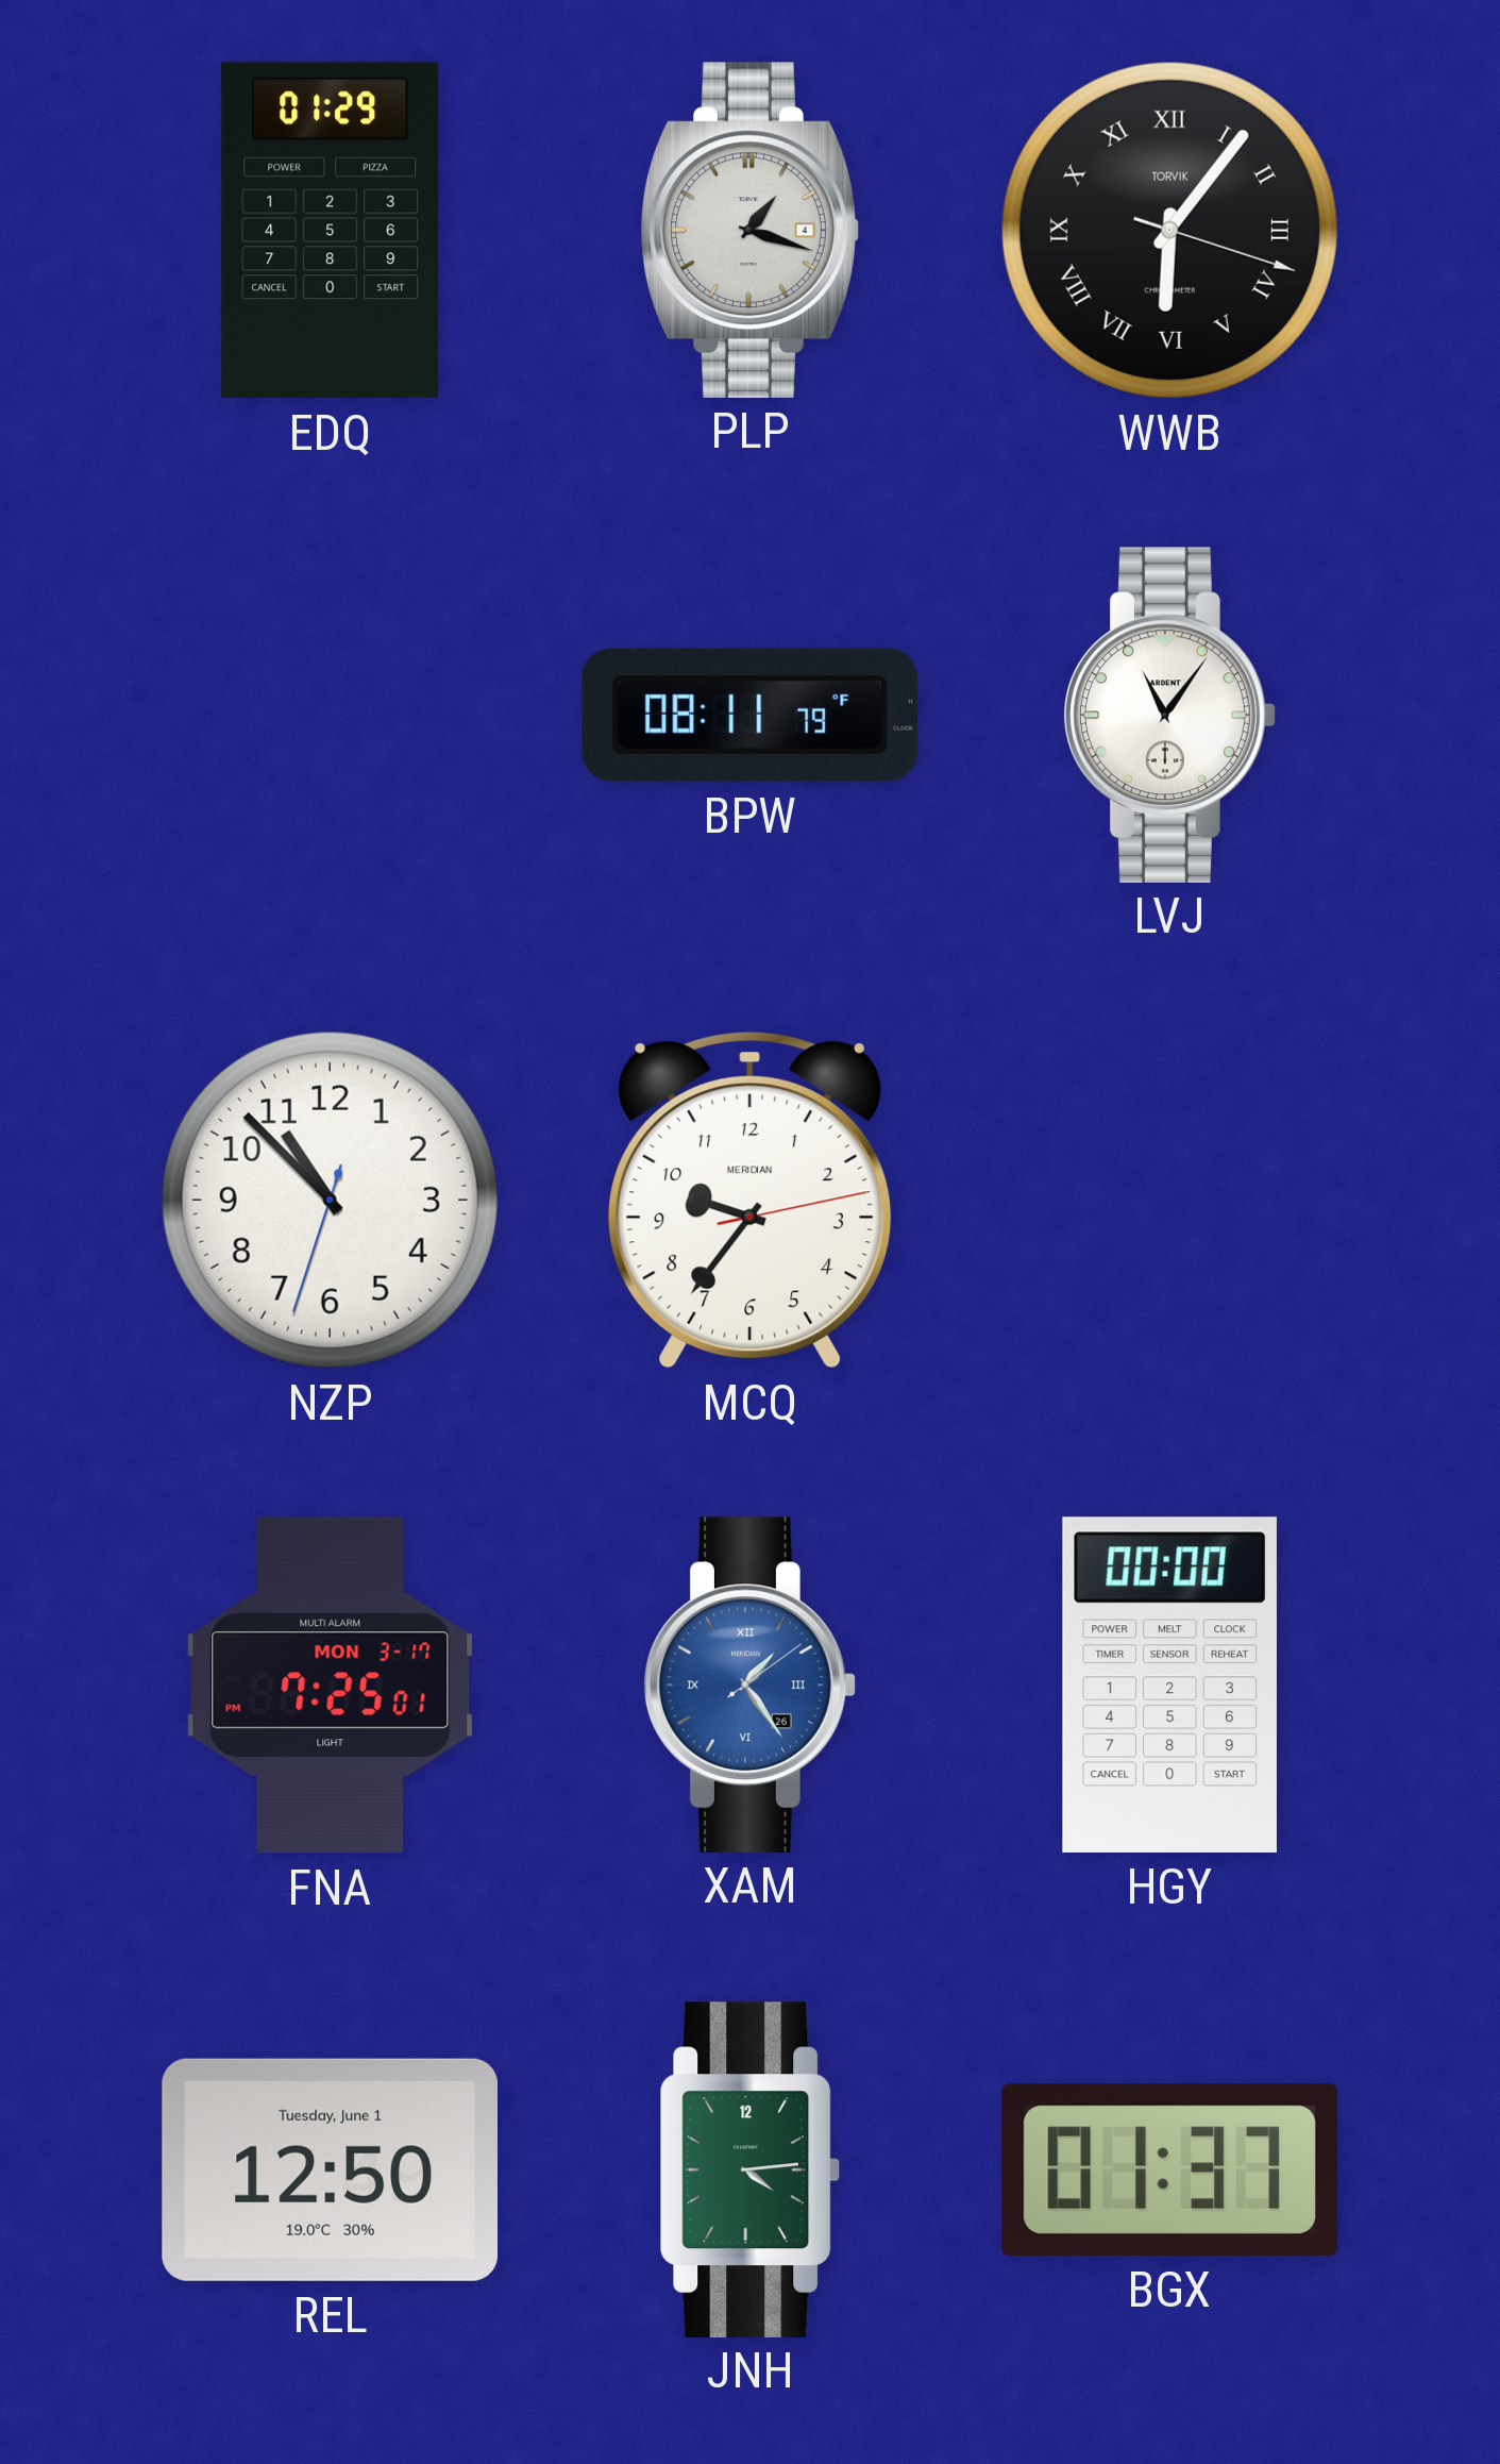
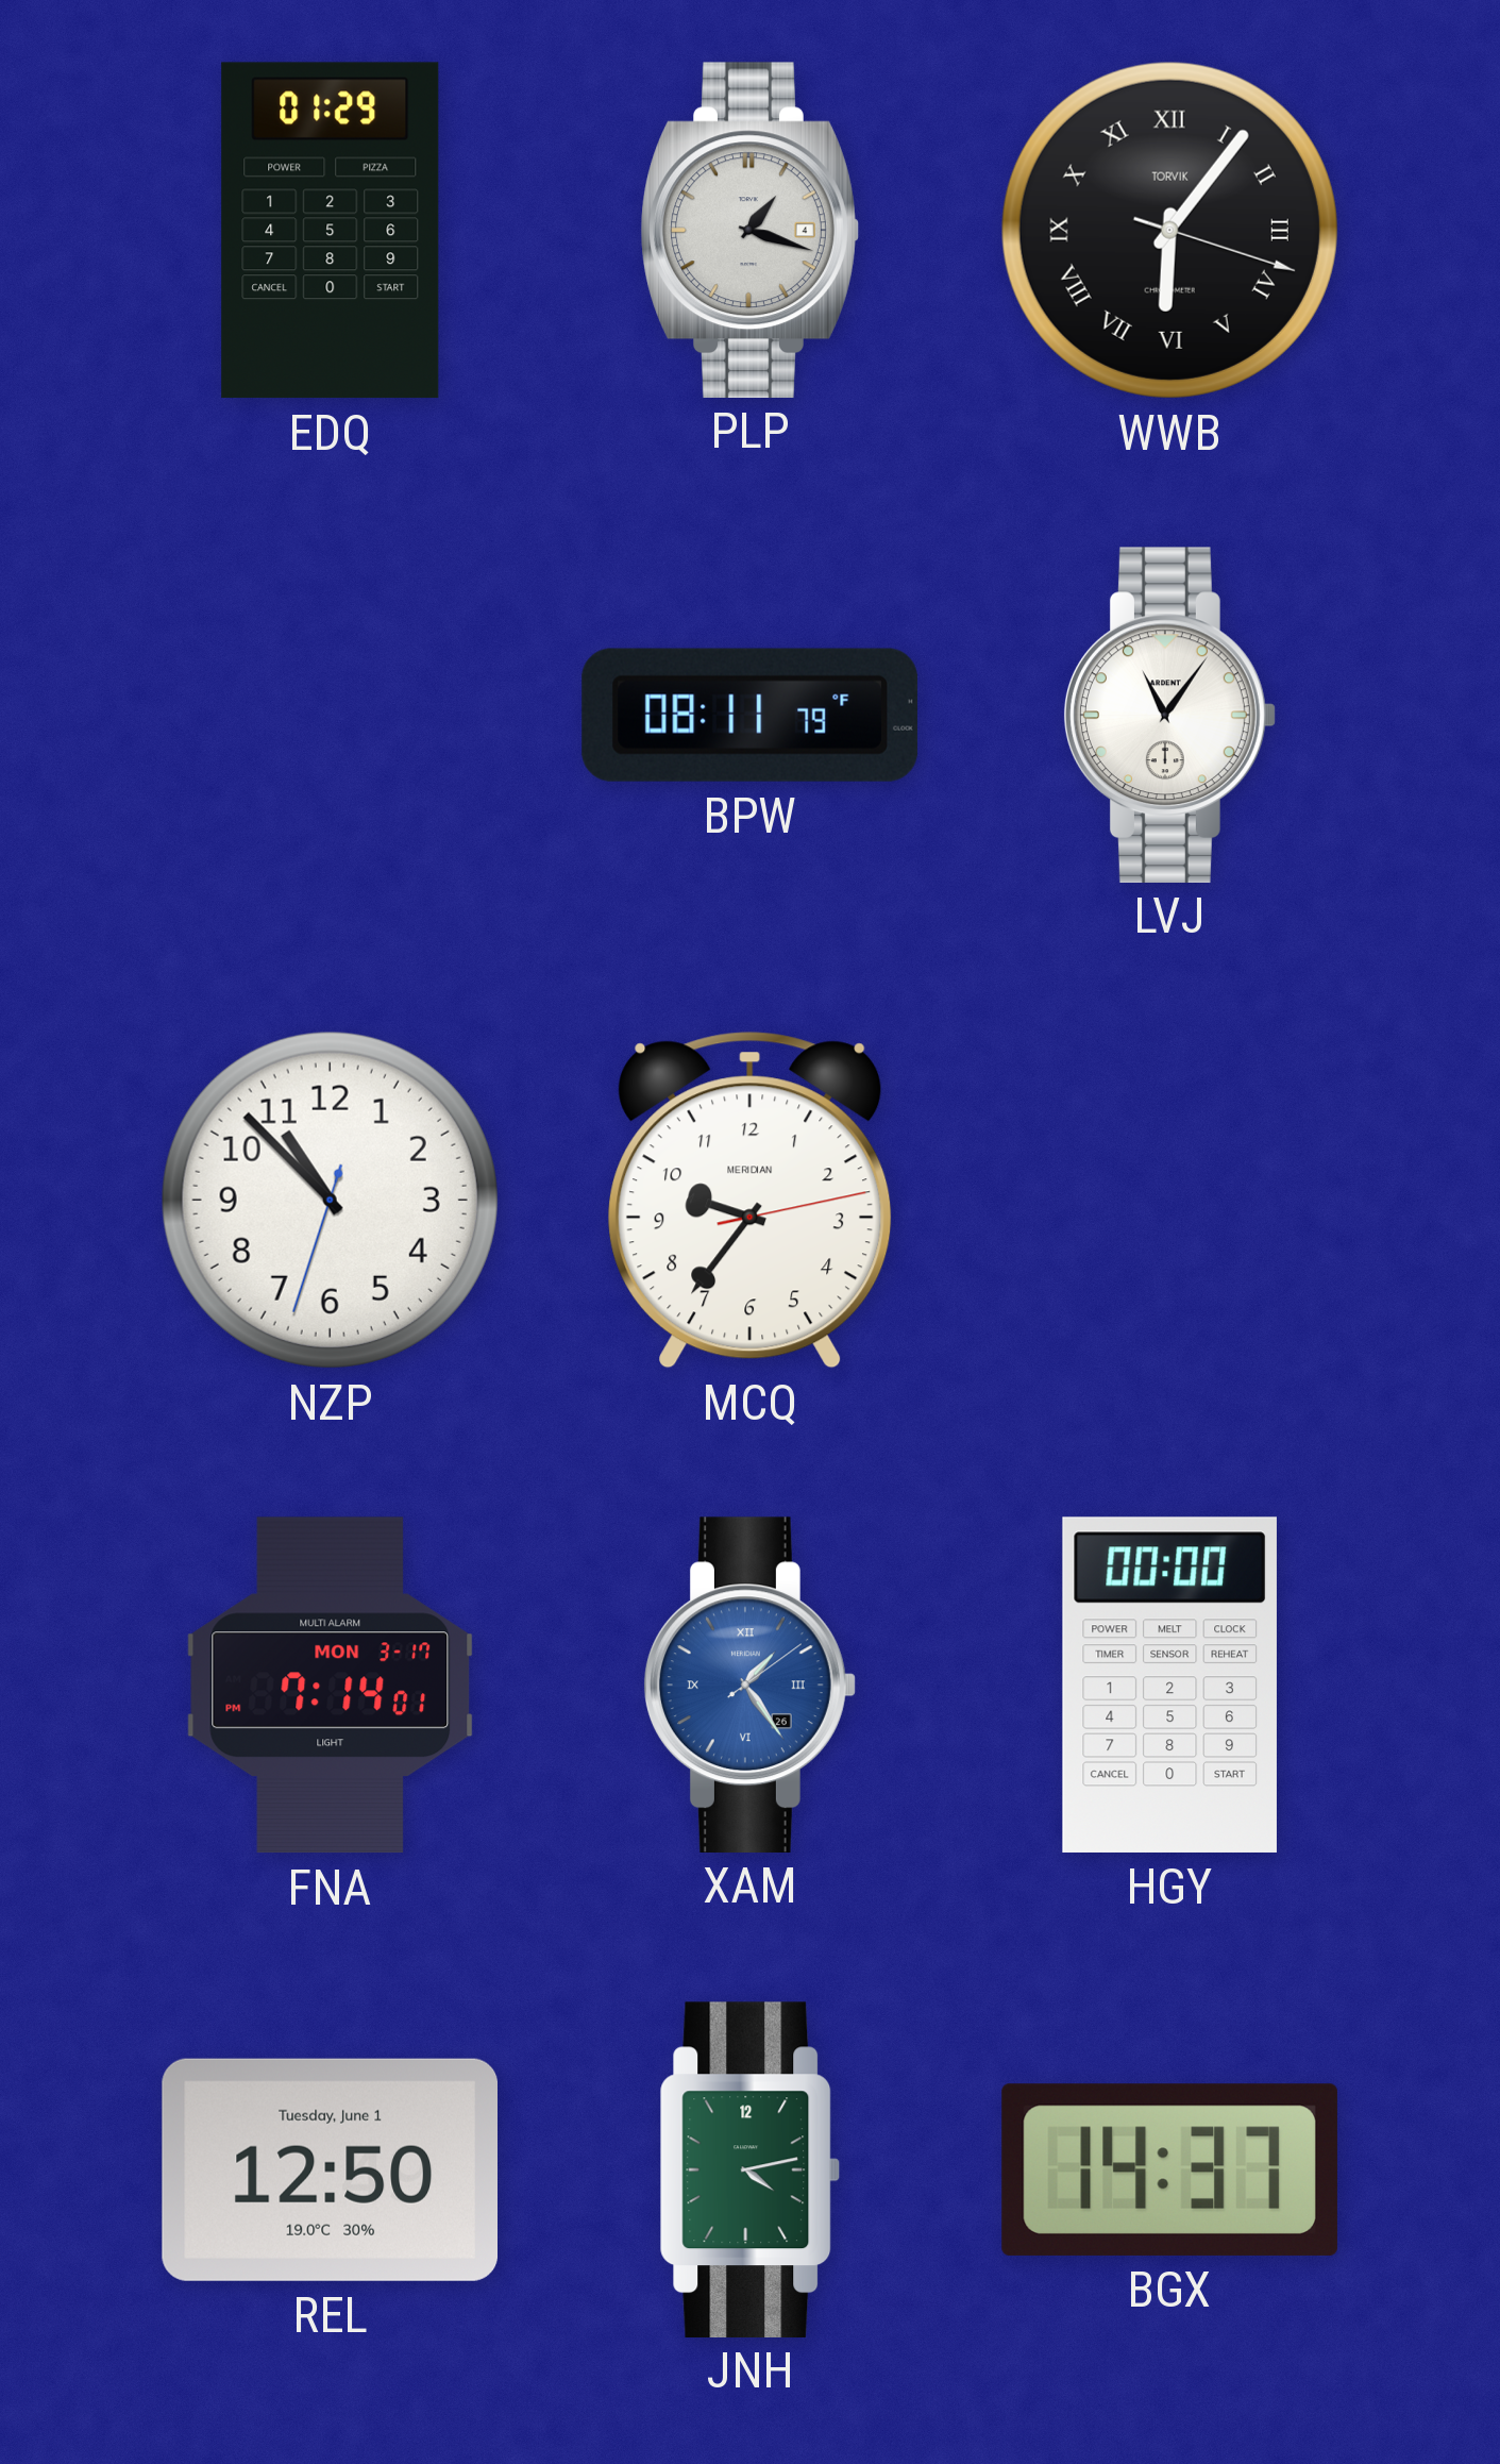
FNA: 7:25 -> 7:14 (331, 1686)
JNH: 4:14 -> 4:13 (751, 2169)
BGX: 01:37 -> 14:37 (1169, 2169)
